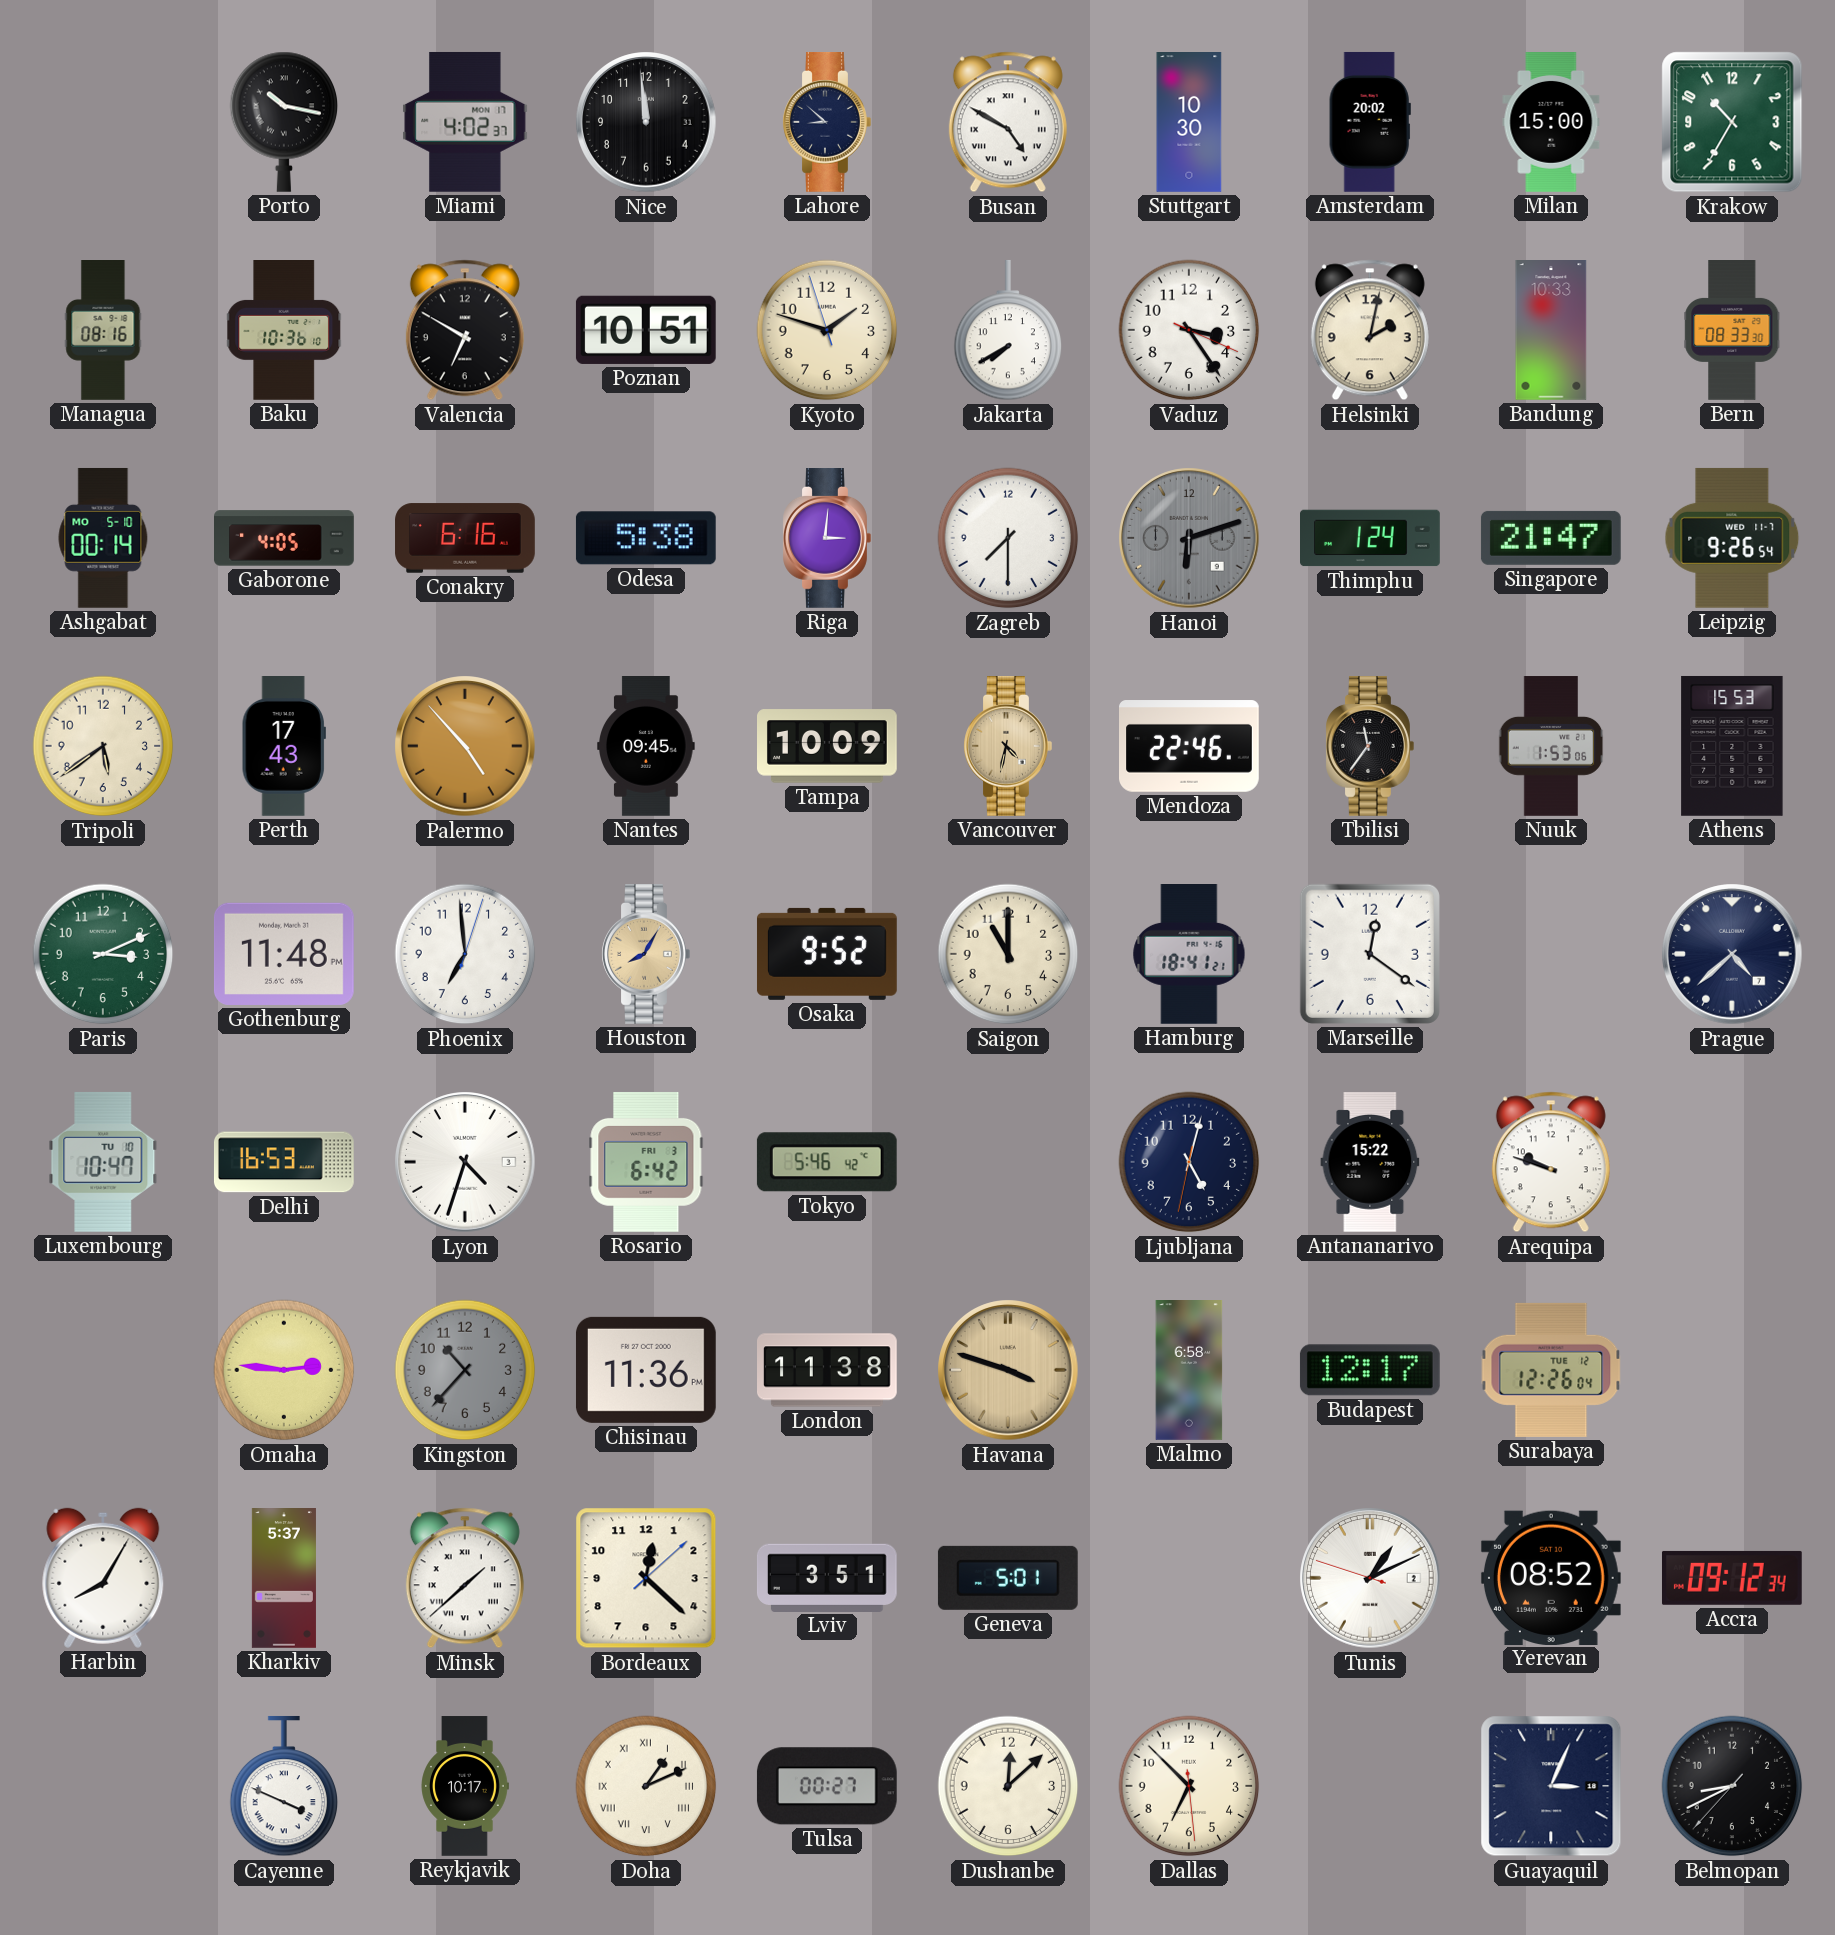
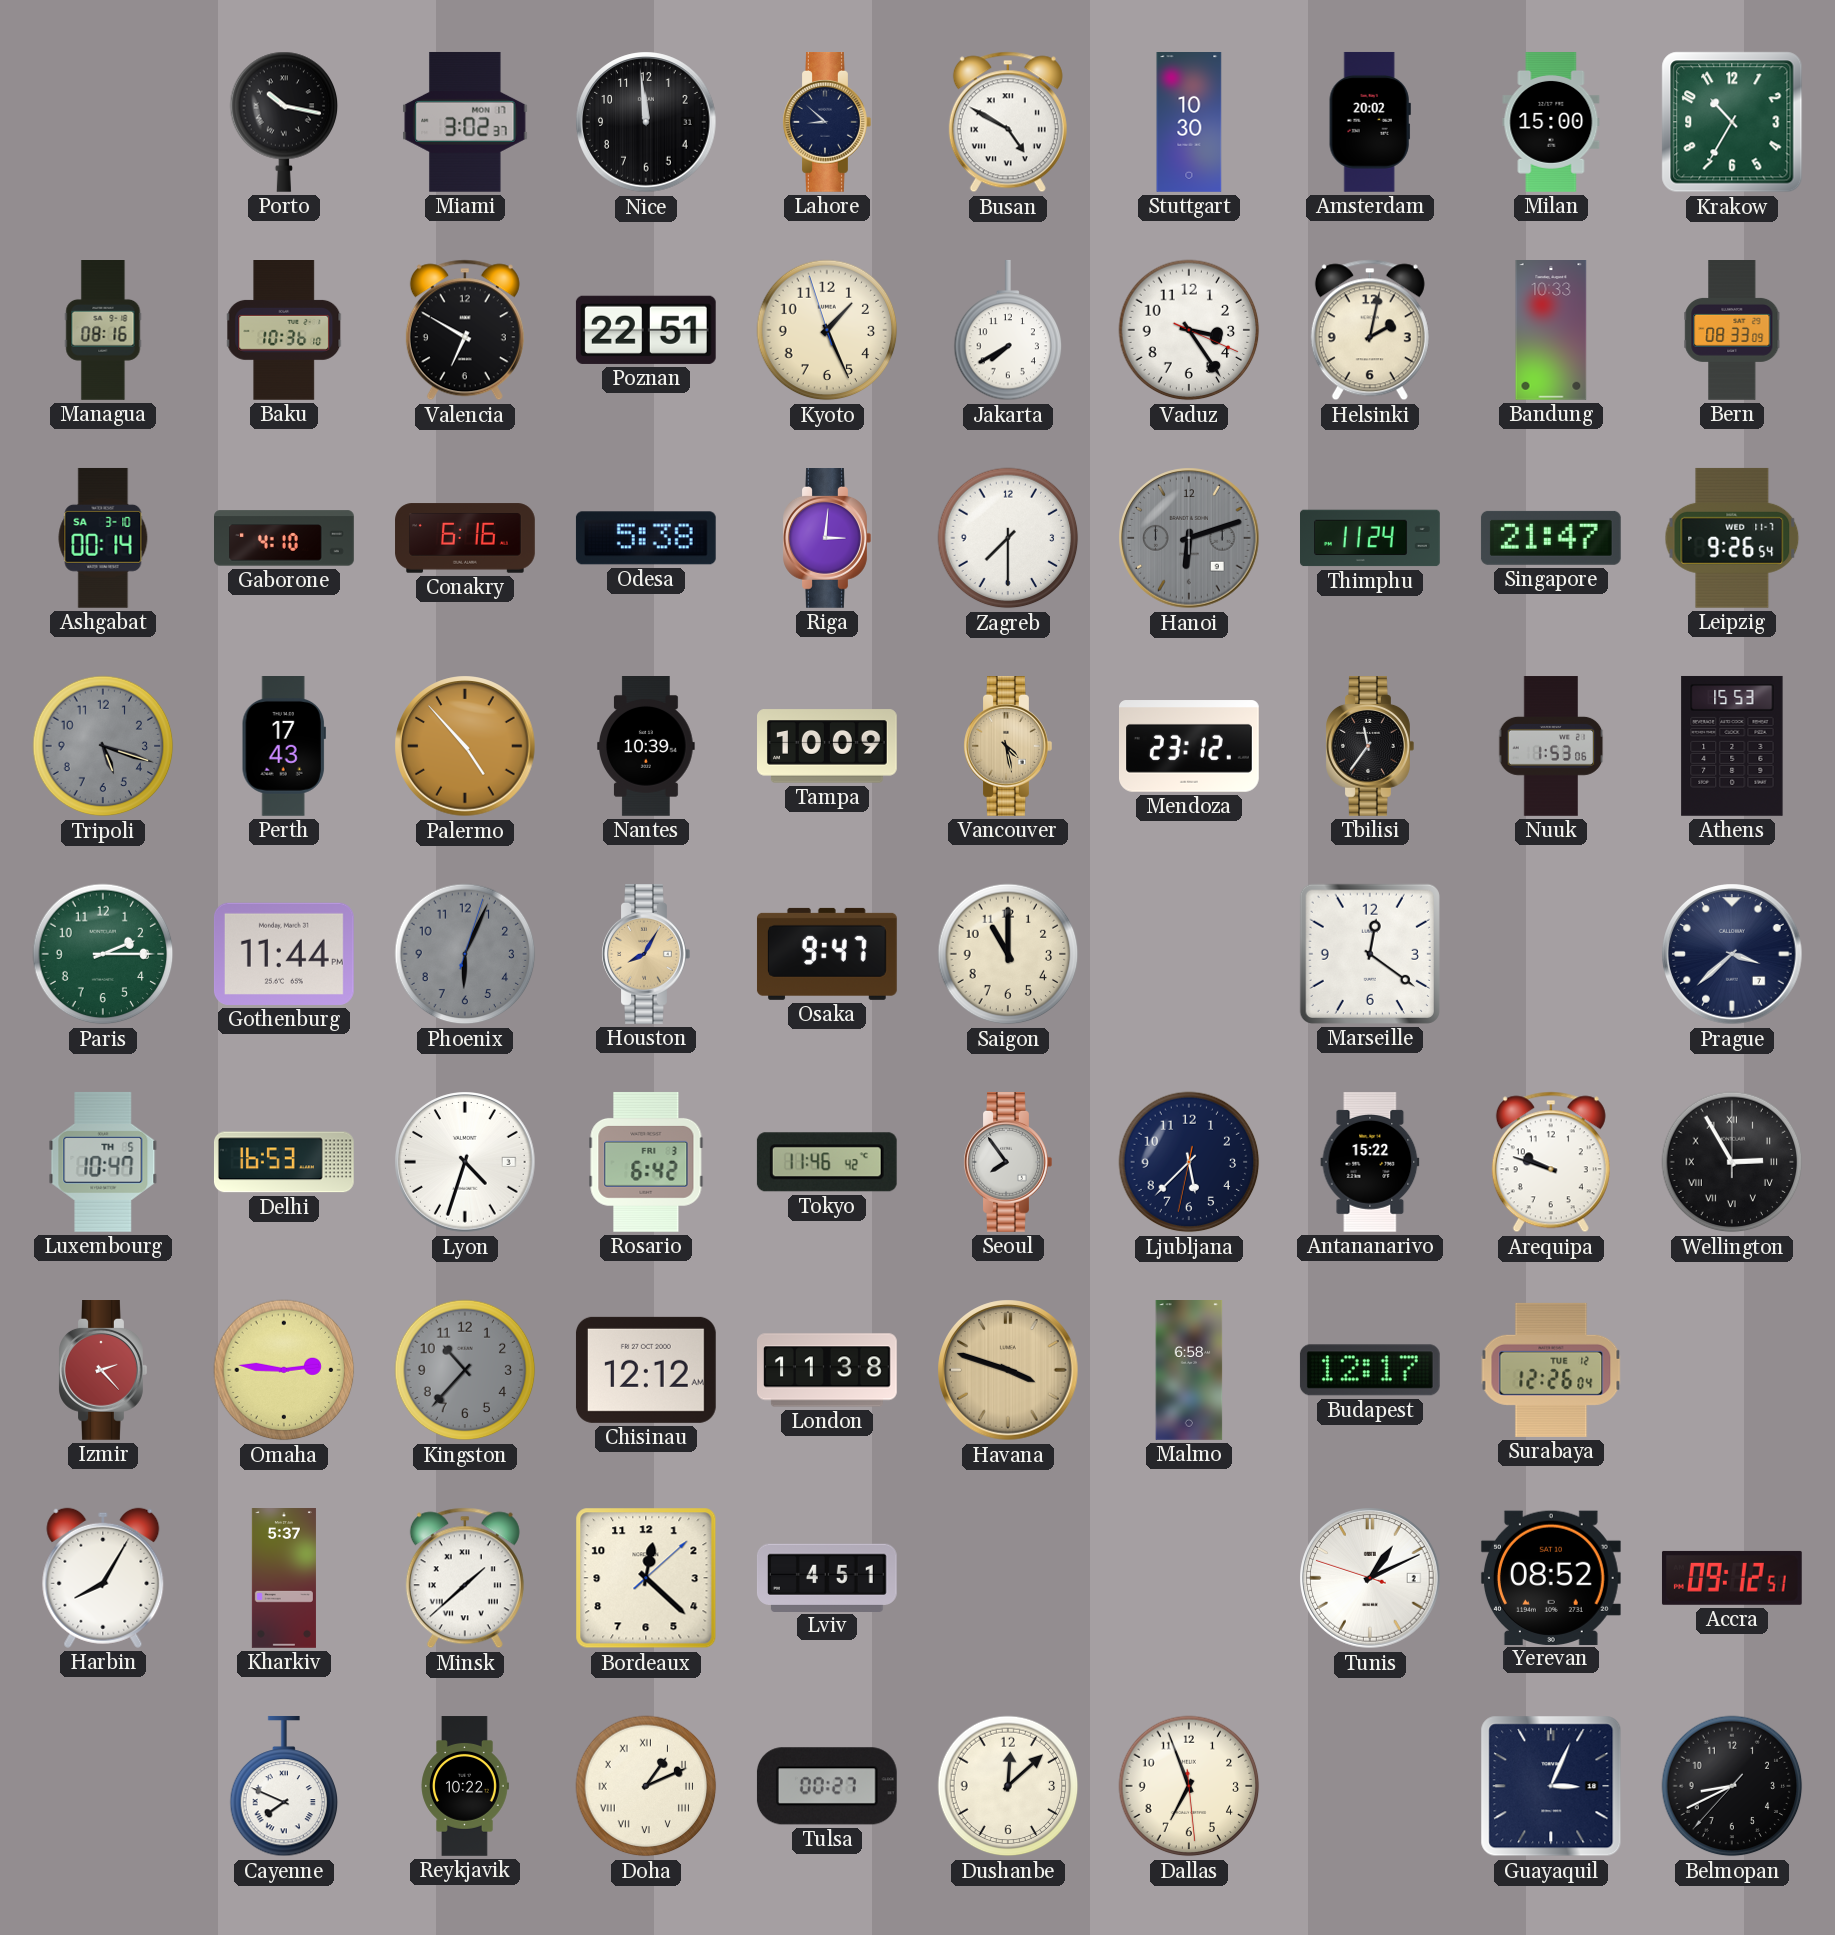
Miami: 4:02 -> 3:02 (465, 122)
Poznan: 10:51 -> 22:51 (646, 330)
Kyoto: 1:47 -> 1:25 (827, 330)
Bern: 08:33:30 -> 08:33:09 (1732, 331)
Ashgabat date: MO 5-10 -> SA 3-10 (103, 538)
Gaborone: 4:05 -> 4:10 (284, 538)
Thimphu: 1:24 -> 11:24 (1371, 538)
Tripoli: 5:39 -> 5:18 (103, 746)
Tripoli dial: cream -> grey (103, 746)
Nantes: 09:45 -> 10:39 (646, 747)
Vancouver: 4:32 -> 4:28 (1008, 747)
Mendoza: 22:46 -> 23:12 (1190, 746)
Paris: 3:11 -> 2:15 (103, 954)
Gothenburg: 11:48 -> 11:44 (284, 954)
Phoenix: 6:59 -> 6:04 (465, 954)
Phoenix dial: white -> grey (465, 954)
Osaka: 9:52 -> 9:47 (827, 954)
Hamburg: 18:41 -> none (1189, 955)
Prague: 4:38 -> 3:38 (1732, 954)
Luxembourg date: TU 10 -> TH 5 (103, 1162)
Tokyo: 5:46 -> 11:46 (827, 1162)
Seoul: none -> 7:54 (1008, 1163)
Ljubljana: 5:02 -> 5:37 (1189, 1162)
Wellington: none -> 2:55 (1732, 1162)
Izmir: none -> 2:23 (103, 1371)
Chisinau: 11:36 -> 12:12 (646, 1370)
Lviv: 3:51 -> 4:51 (827, 1577)
Geneva: 5:01 -> none (1008, 1578)
Accra: 09:12:34 -> 09:12:51 (1732, 1578)
Cayenne: 3:49 -> 7:49 (284, 1786)
Reykjavik: 10:17 -> 10:22 (465, 1786)
Dallas: 6:52 -> 6:56 (1189, 1786)
